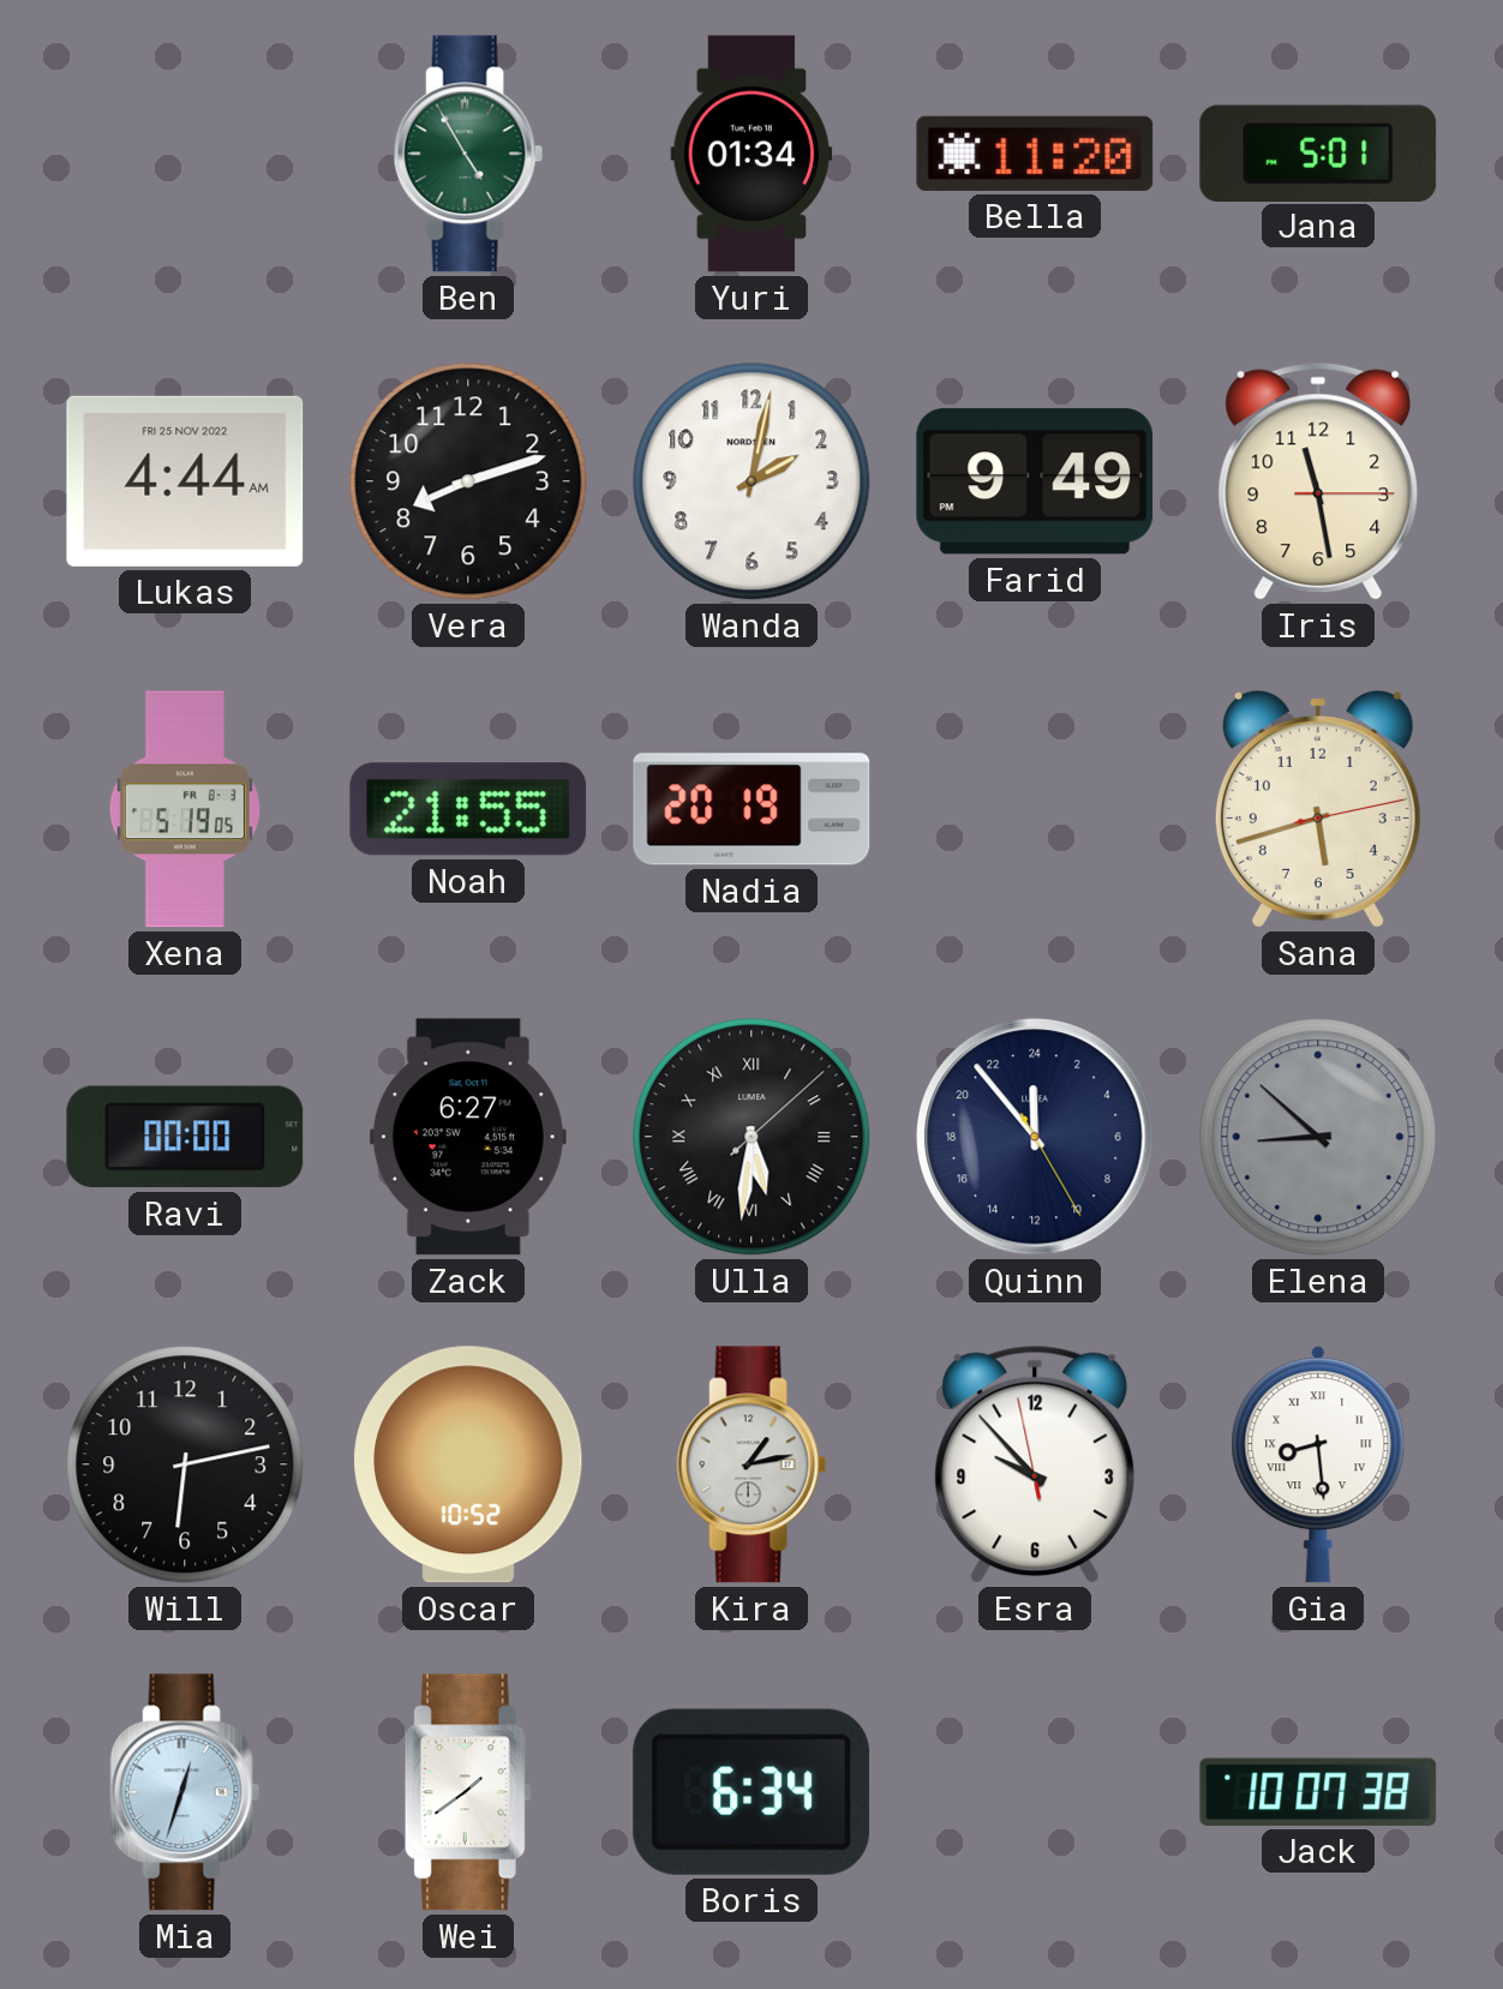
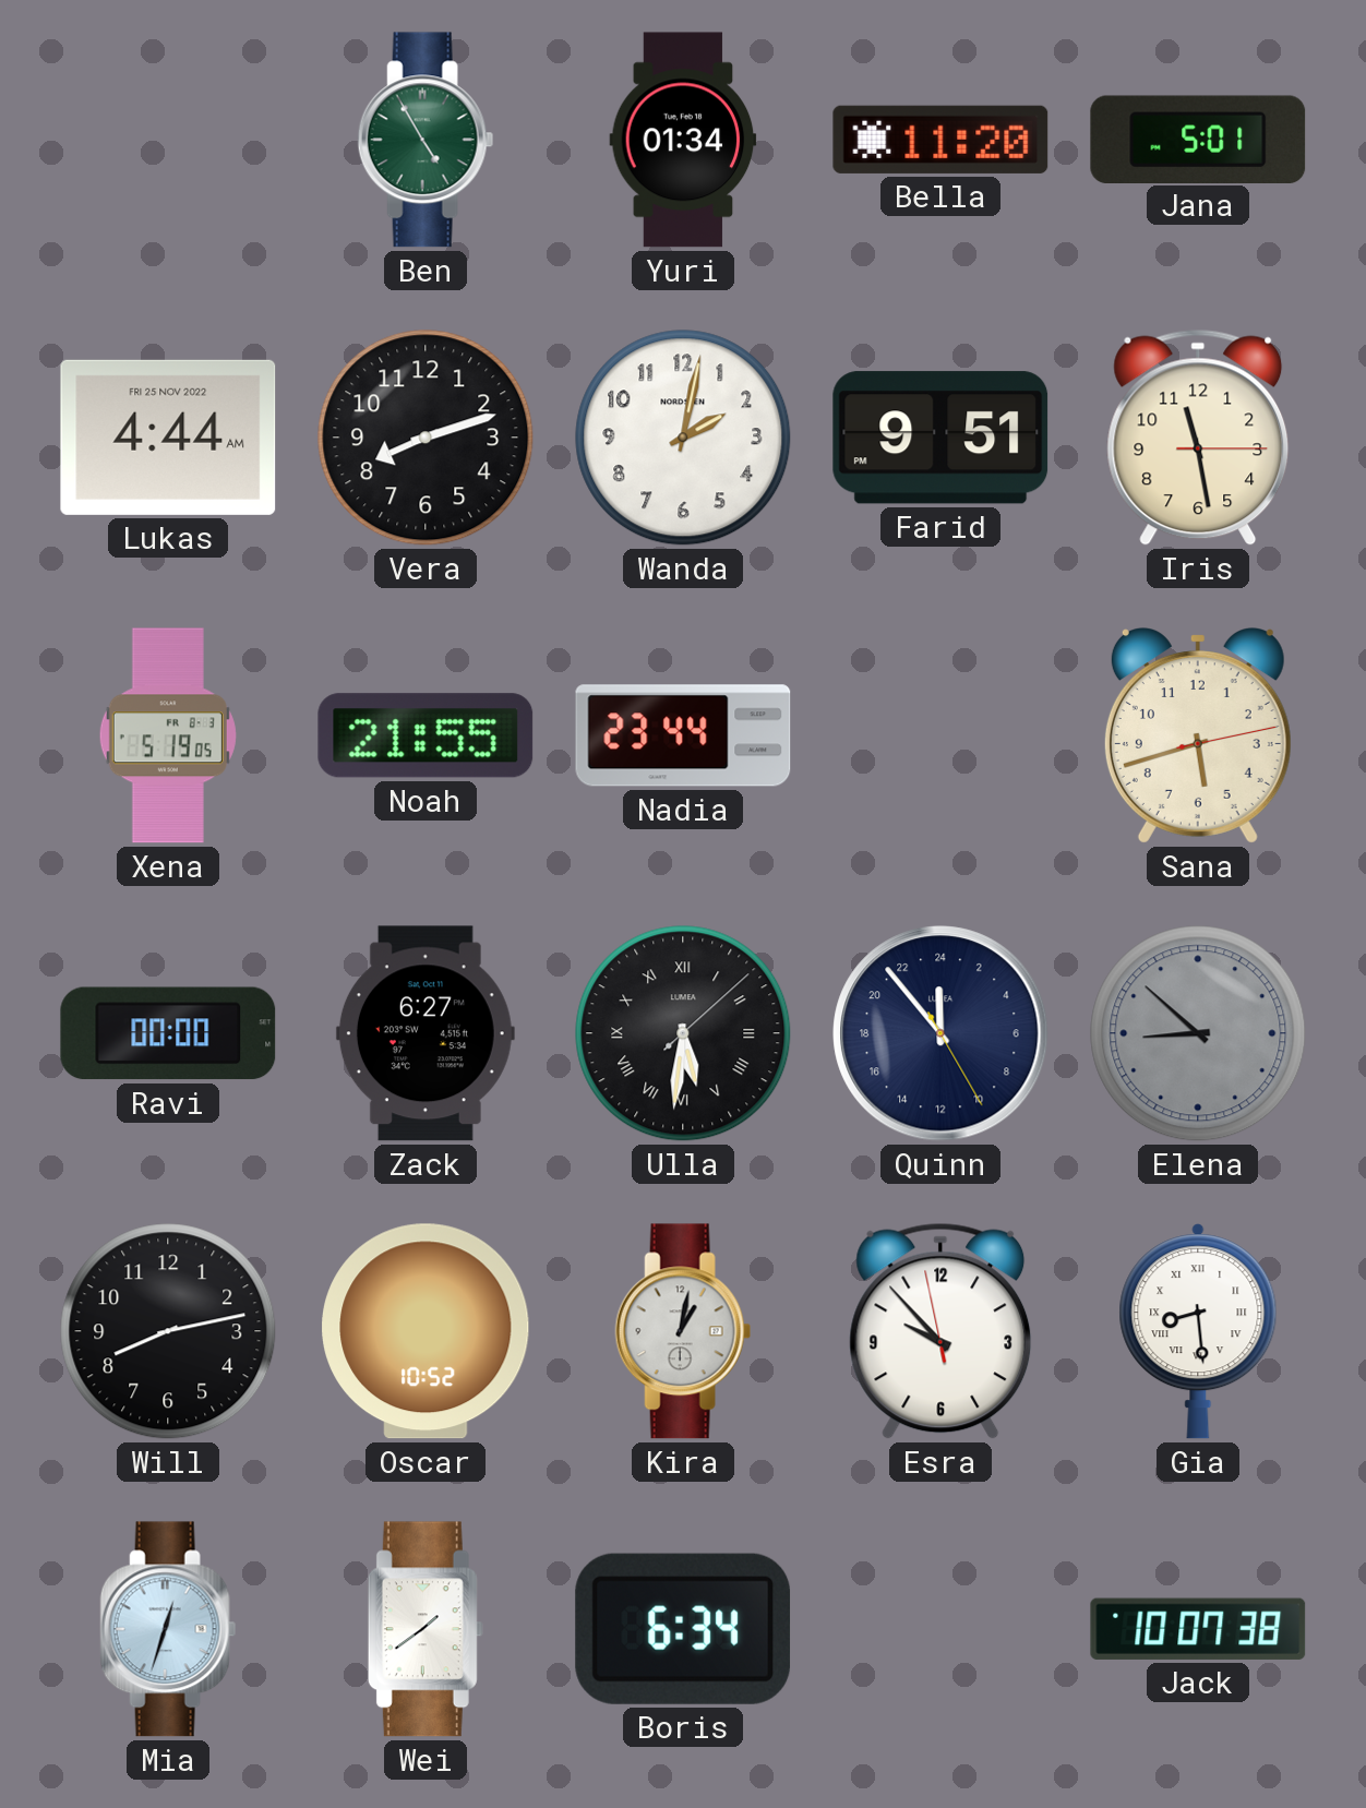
Farid: 9:49 -> 9:51 (940, 438)
Nadia: 20:19 -> 23:44 (683, 735)
Will: 6:13 -> 8:13 (168, 1331)
Kira: 1:13 -> 1:02 (683, 1331)
